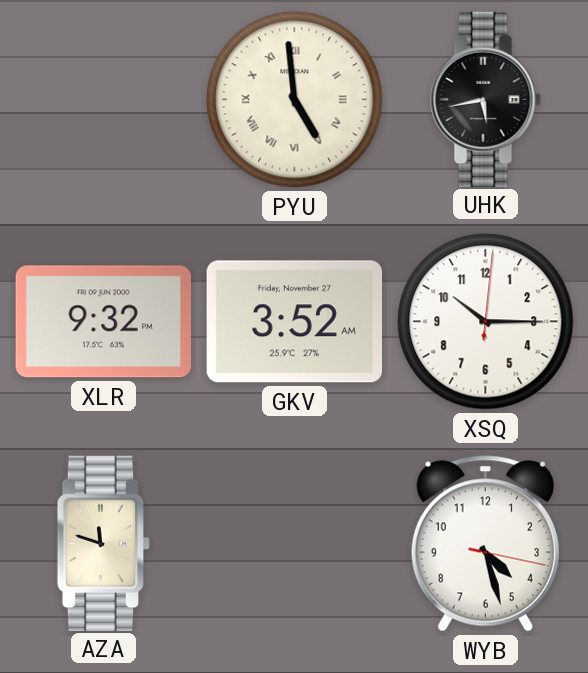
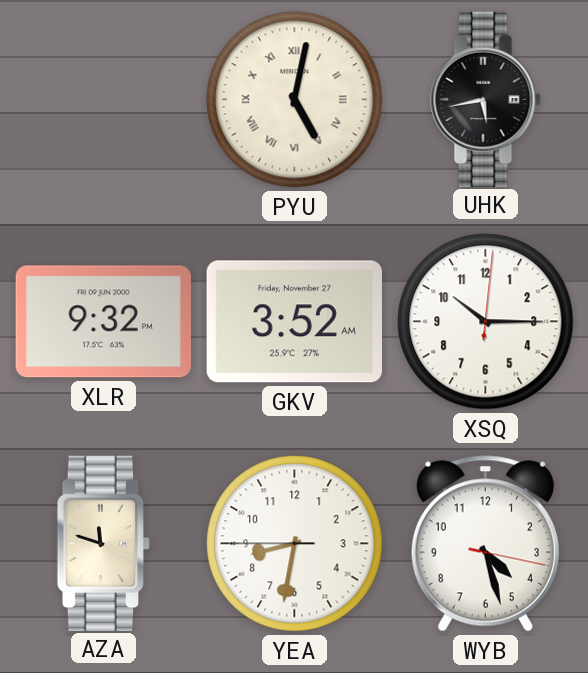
PYU: 4:59 -> 5:02 (295, 100)
YEA: none -> 8:31 (295, 544)
